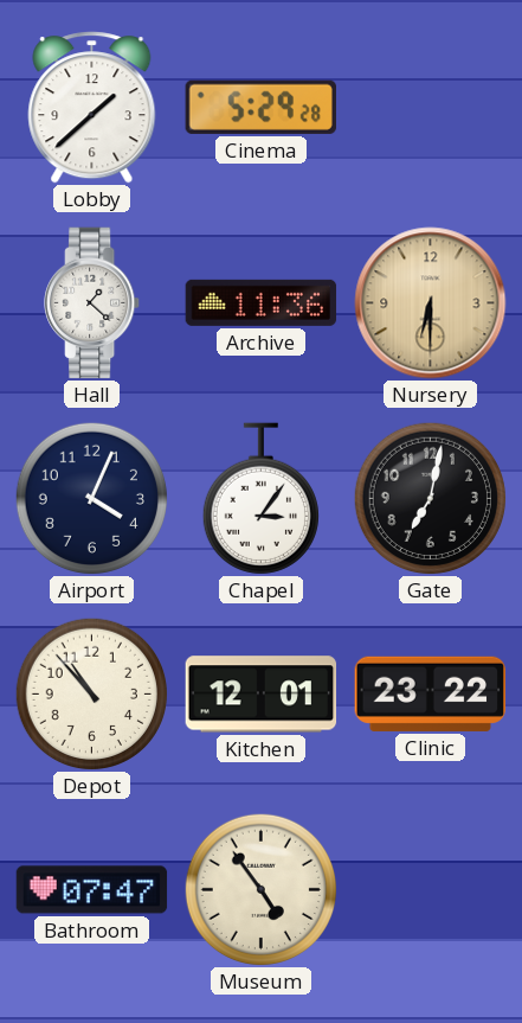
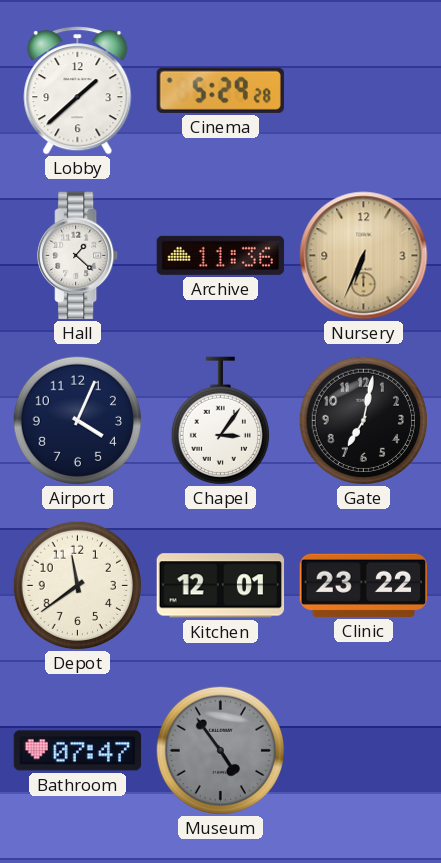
Nursery: 6:30 -> 6:34 (364, 256)
Depot: 10:53 -> 11:39 (77, 585)
Museum dial: cream -> grey (220, 750)
